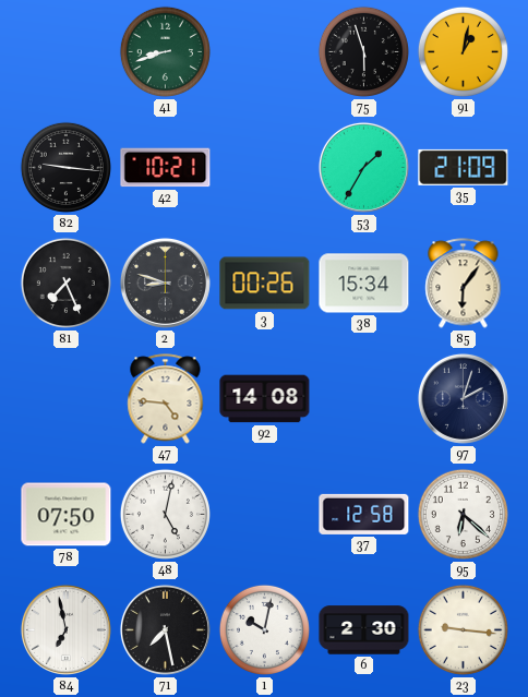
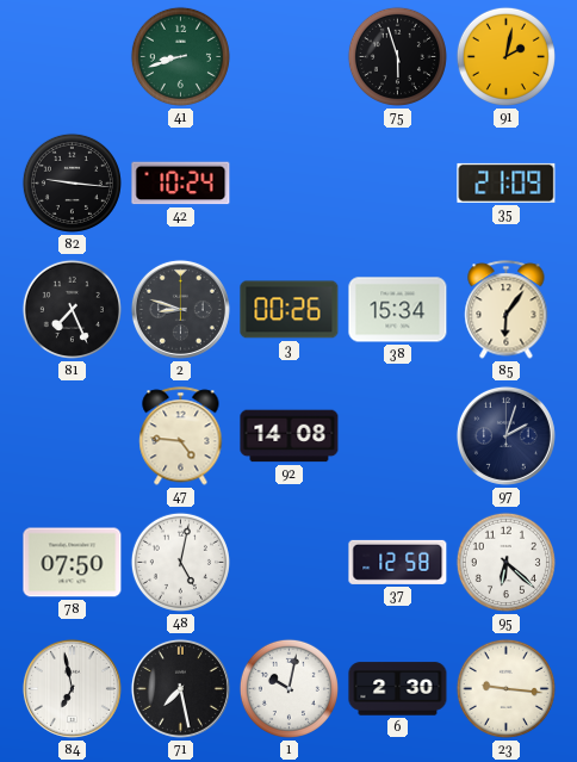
91: 1:02 -> 2:02 (505, 56)
42: 10:21 -> 10:24 (181, 184)
53: 1:35 -> none (363, 167)
